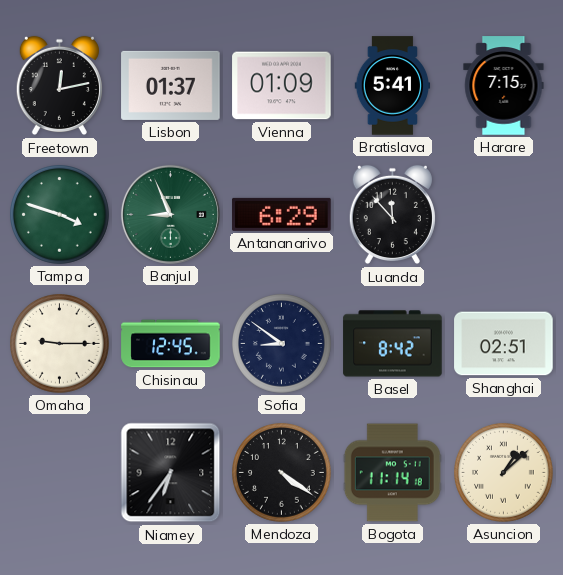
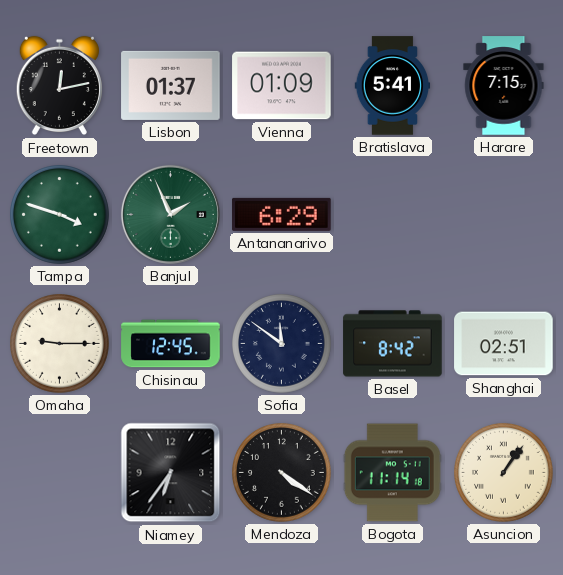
Banjul: 8:56 -> 1:56 (170, 214)
Luanda: 11:53 -> none (392, 215)
Sofia: 8:51 -> 11:51 (282, 344)
Asuncion: 1:08 -> 1:06 (504, 473)
